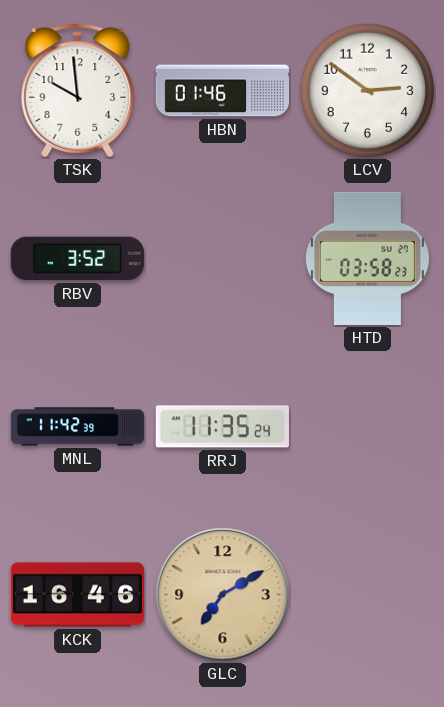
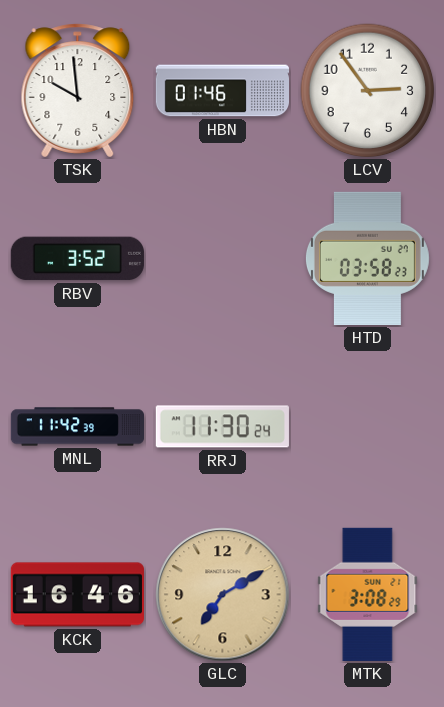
LCV: 2:51 -> 2:54 (368, 91)
RRJ: 11:35 -> 11:30 (222, 427)
MTK: none -> 3:08 (368, 594)
